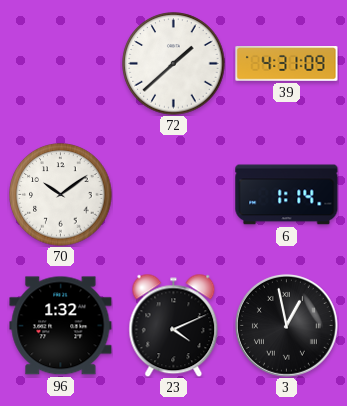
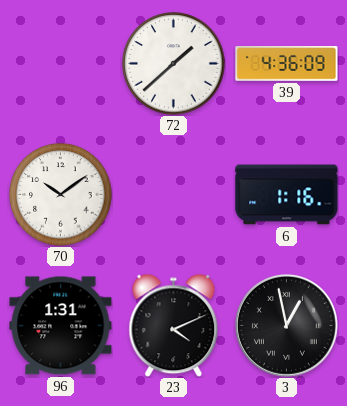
39: 4:31 -> 4:36 (287, 64)
6: 1:14 -> 1:16 (287, 195)
96: 1:32 -> 1:31 (61, 326)
